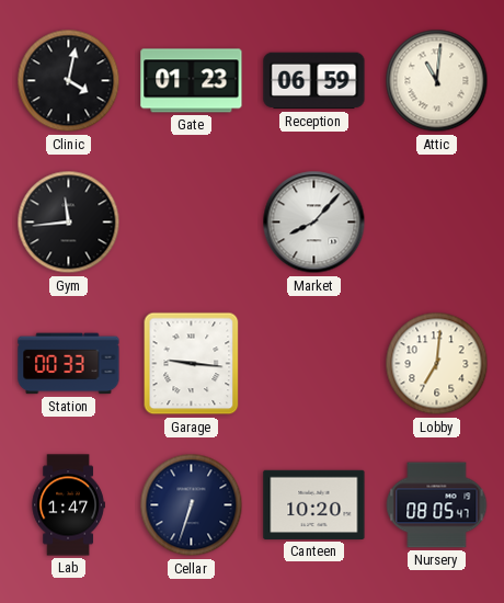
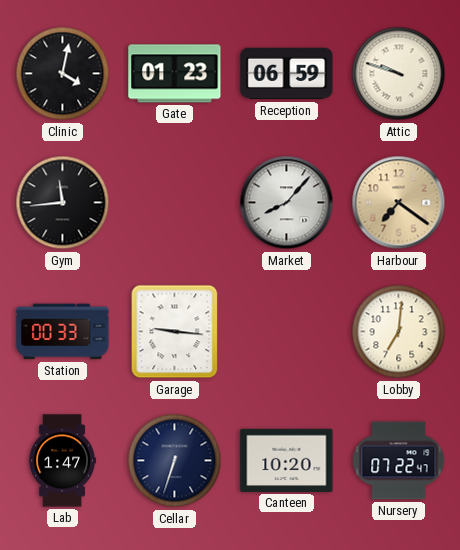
Attic: 11:01 -> 9:48 (399, 74)
Harbour: none -> 7:21 (399, 203)
Nursery: 08:05 -> 07:22 (399, 461)
